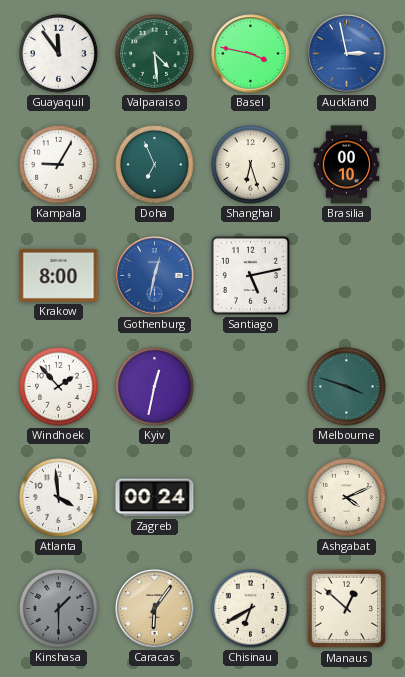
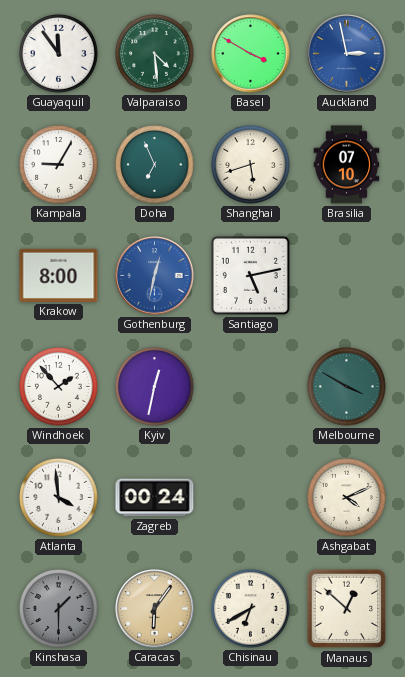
Basel: 3:47 -> 3:50 (251, 54)
Shanghai: 6:27 -> 5:42 (251, 165)
Brasilia: 00:10 -> 07:10 (347, 165)
Melbourne: 3:48 -> 3:50 (347, 387)
